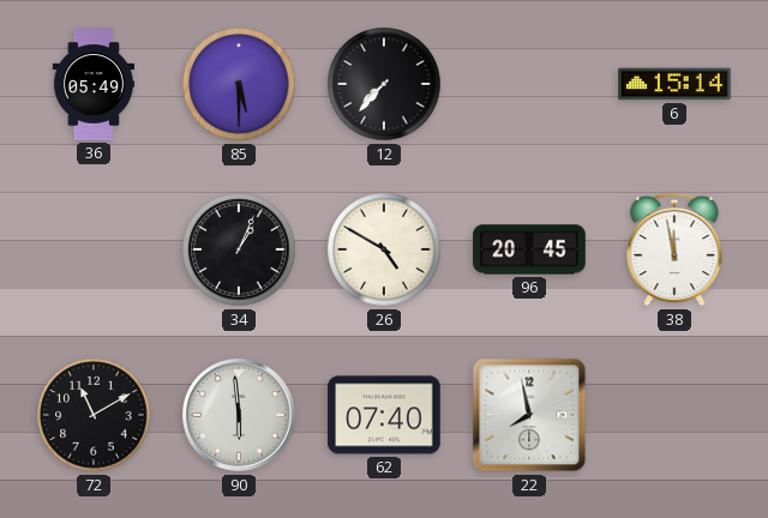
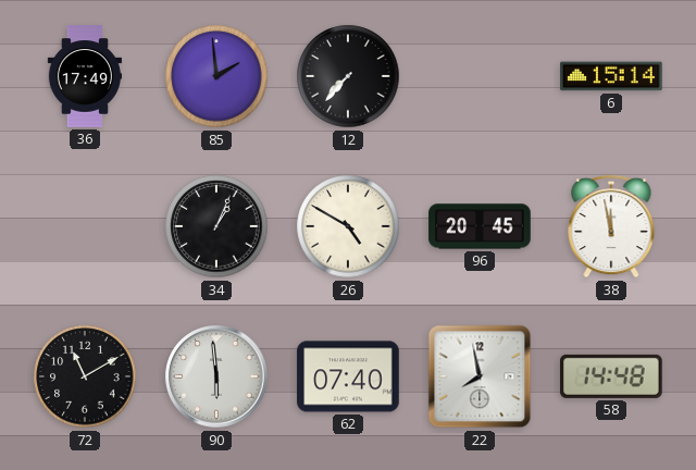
36: 05:49 -> 17:49 (84, 76)
85: 5:30 -> 1:59 (216, 76)
58: none -> 14:48 (612, 376)
